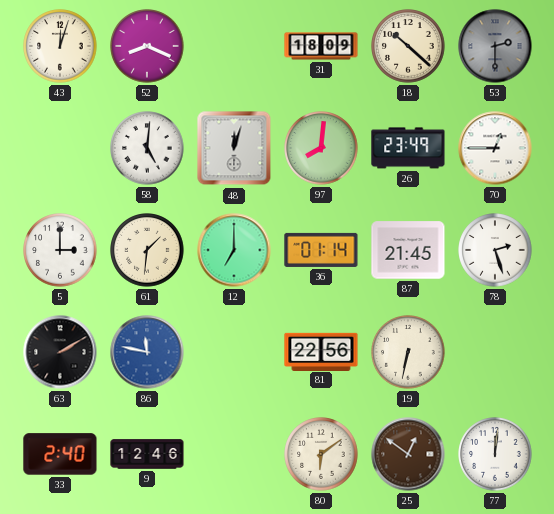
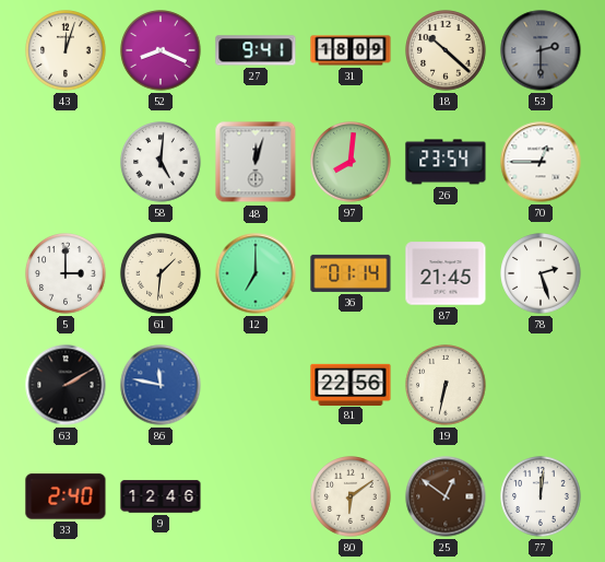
27: none -> 9:41 (256, 50)
26: 23:49 -> 23:54 (446, 162)
